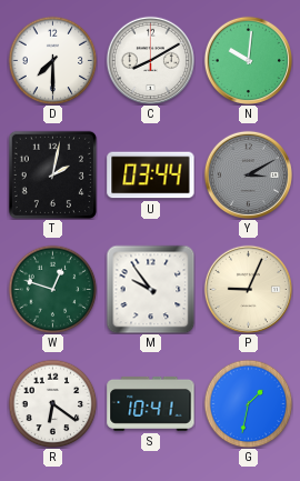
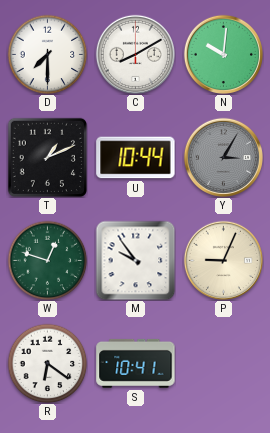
T: 2:02 -> 1:11 (47, 157)
U: 03:44 -> 10:44 (136, 158)
Y: 3:10 -> 3:05 (223, 157)
G: 1:32 -> none (248, 403)
